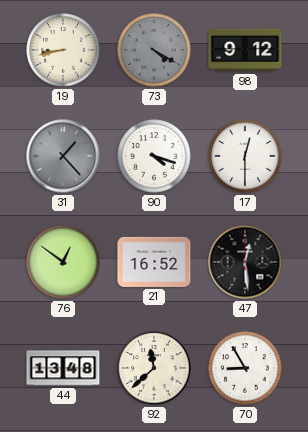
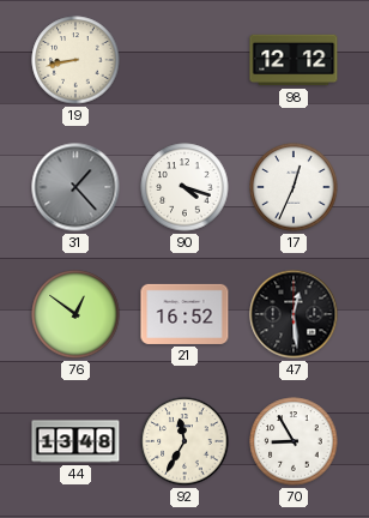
73: 4:20 -> none (154, 50)
98: 9:12 -> 12:12 (294, 60)
17: 12:30 -> 12:34 (294, 187)
92: 11:38 -> 11:35 (184, 441)
